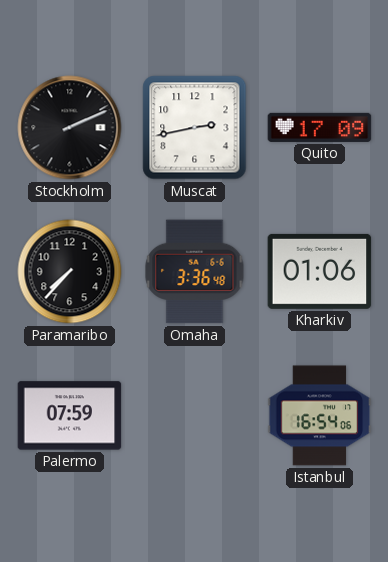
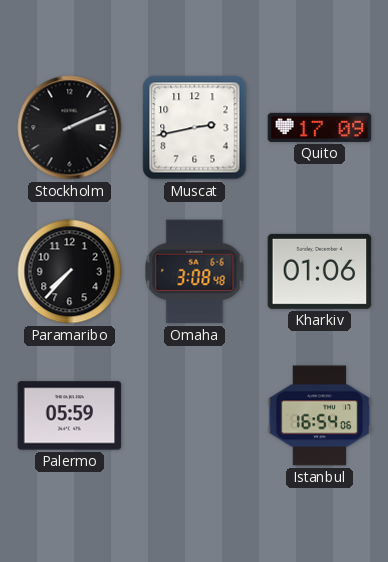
Omaha: 3:36 -> 3:08 (195, 272)
Palermo: 07:59 -> 05:59 (70, 416)
